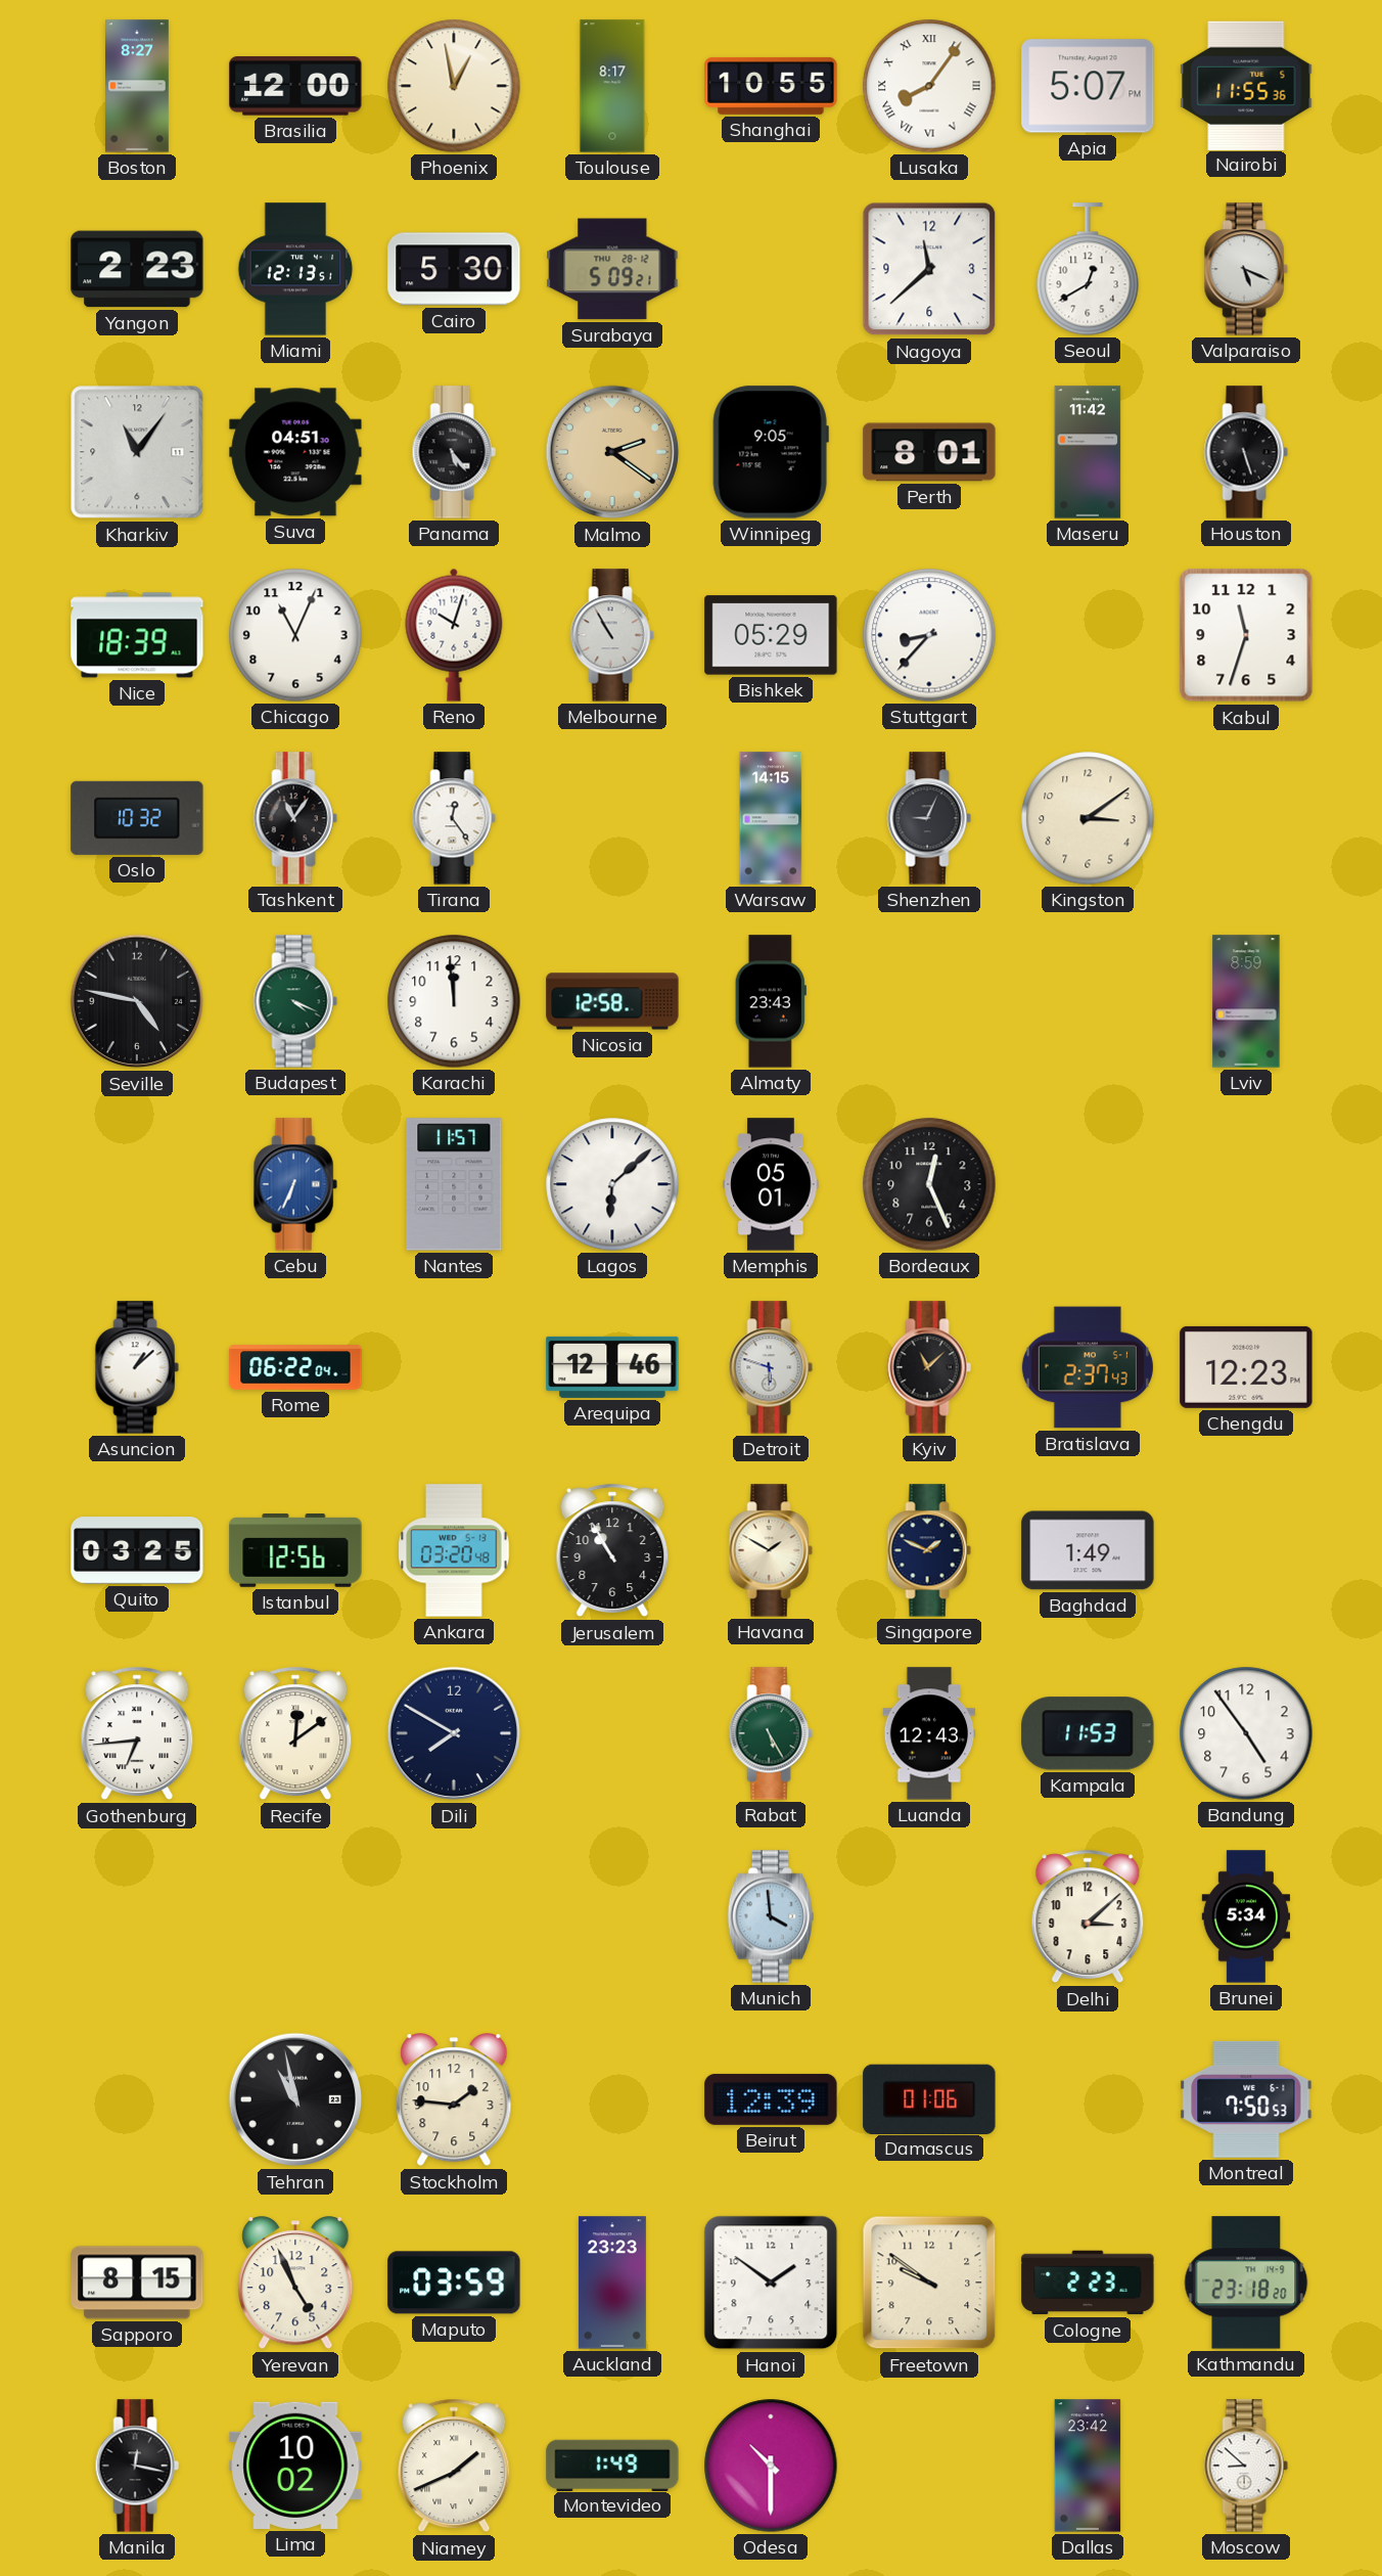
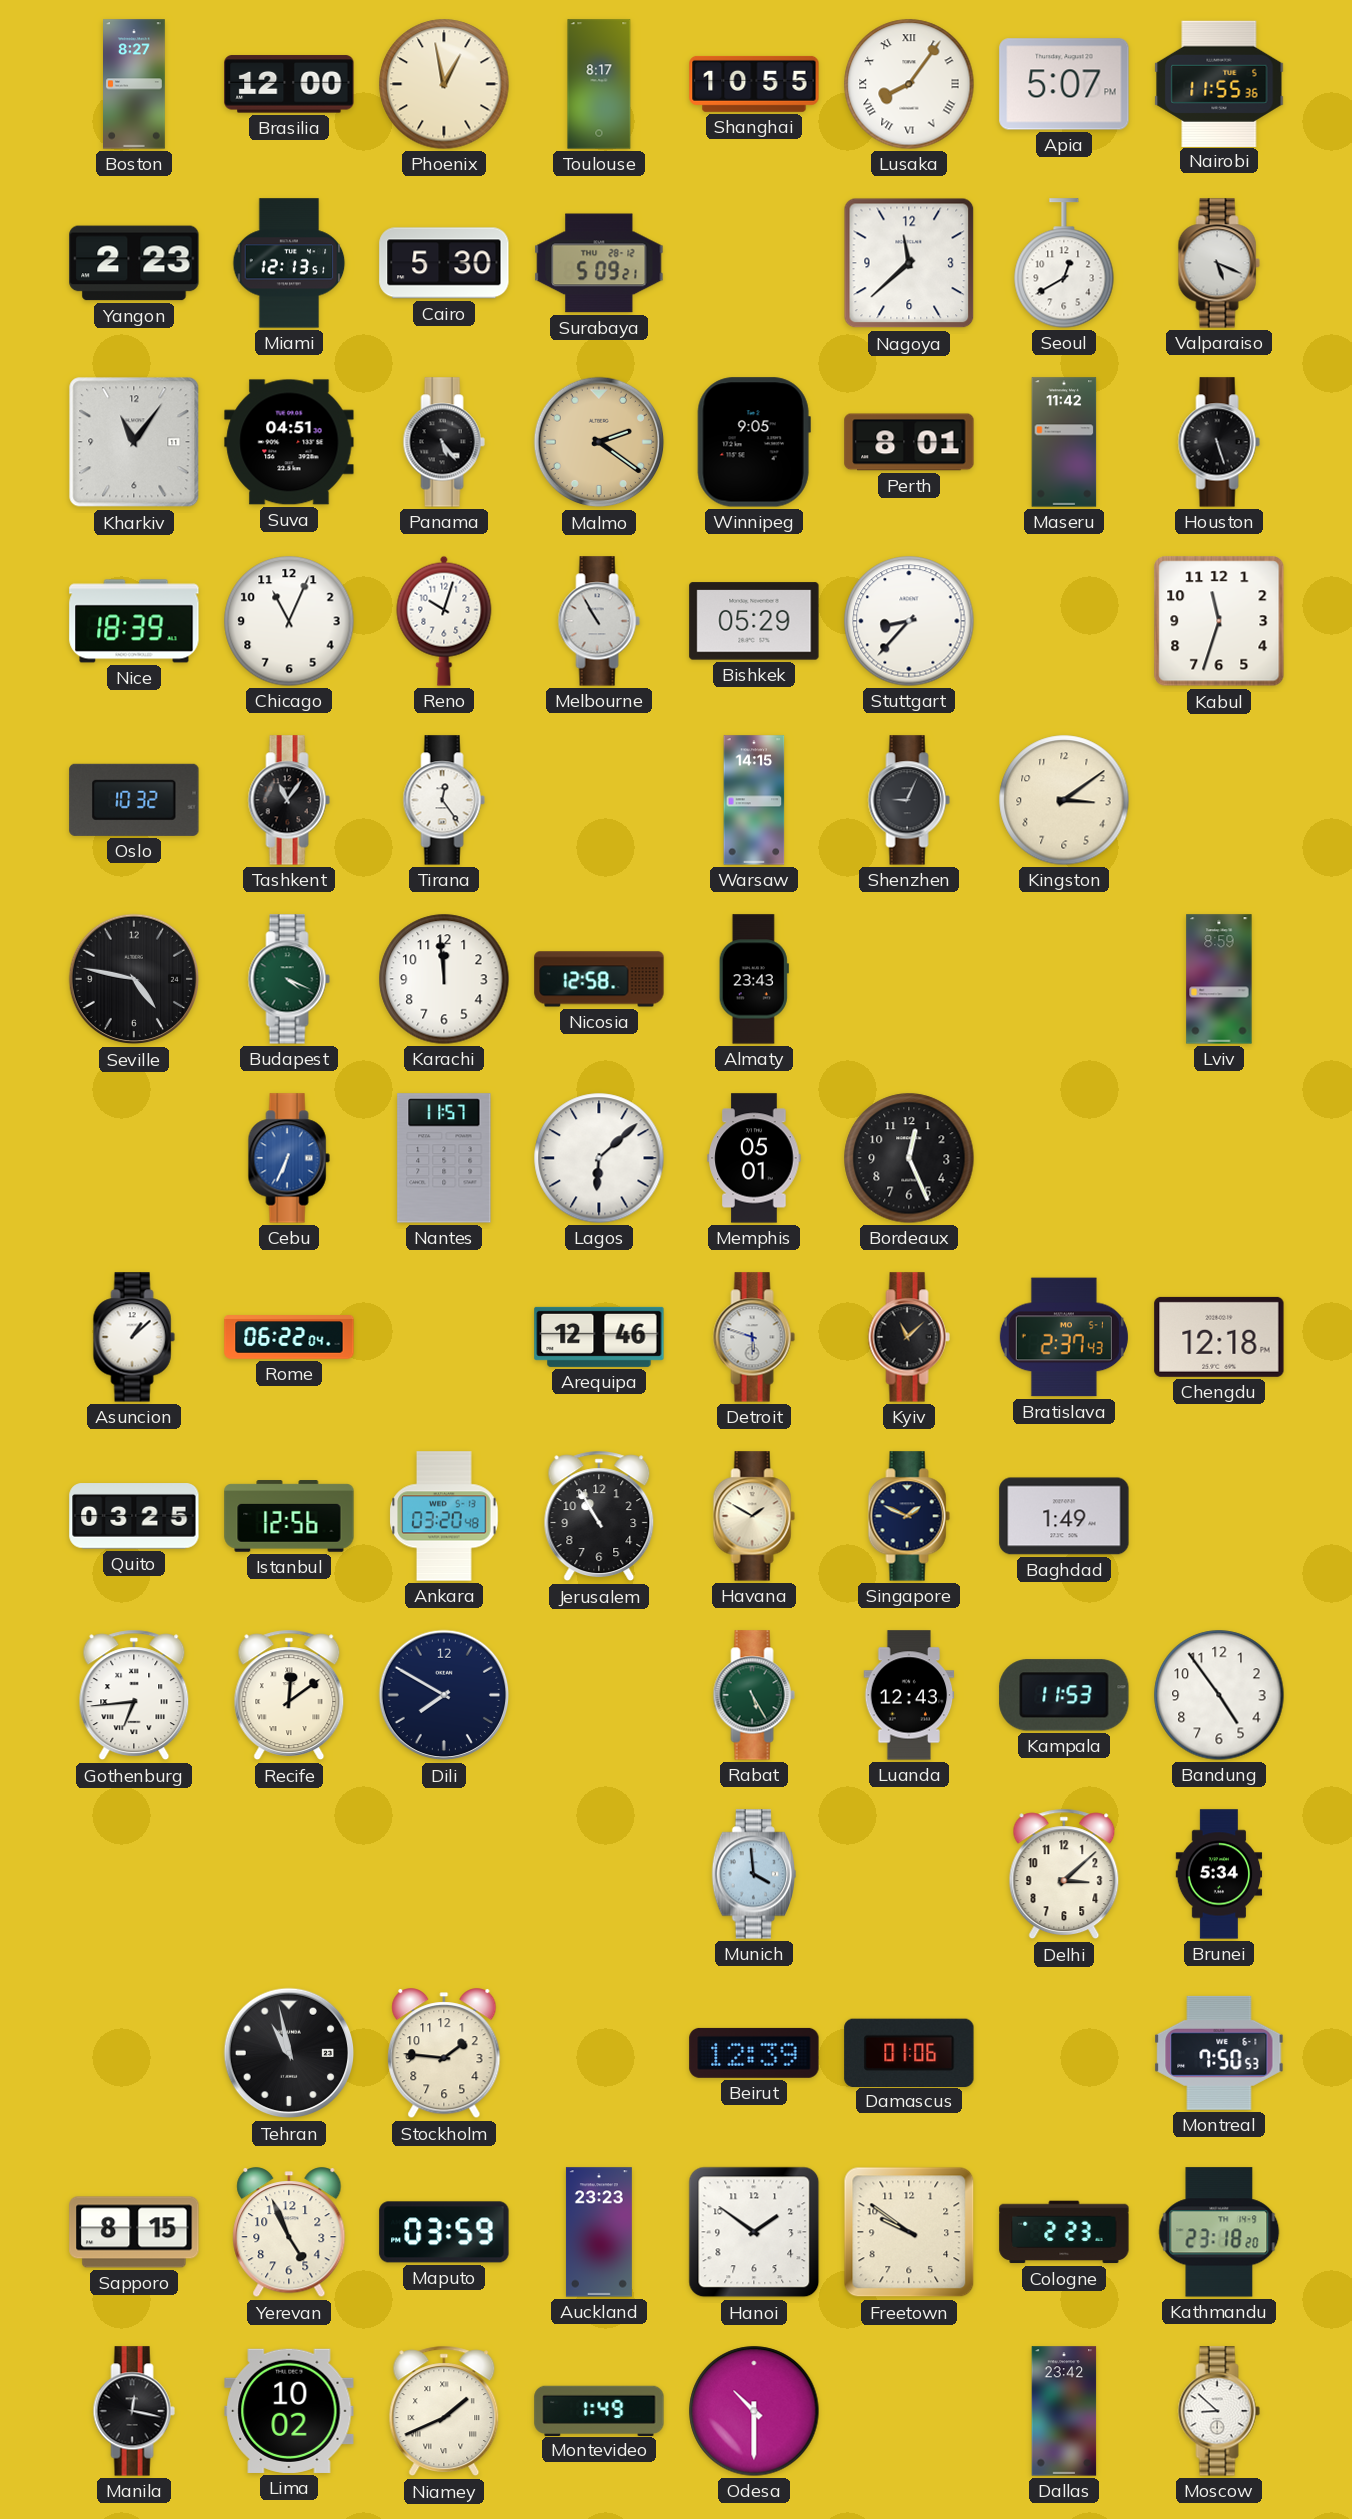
Chengdu: 12:23 -> 12:18 (1219, 1337)
